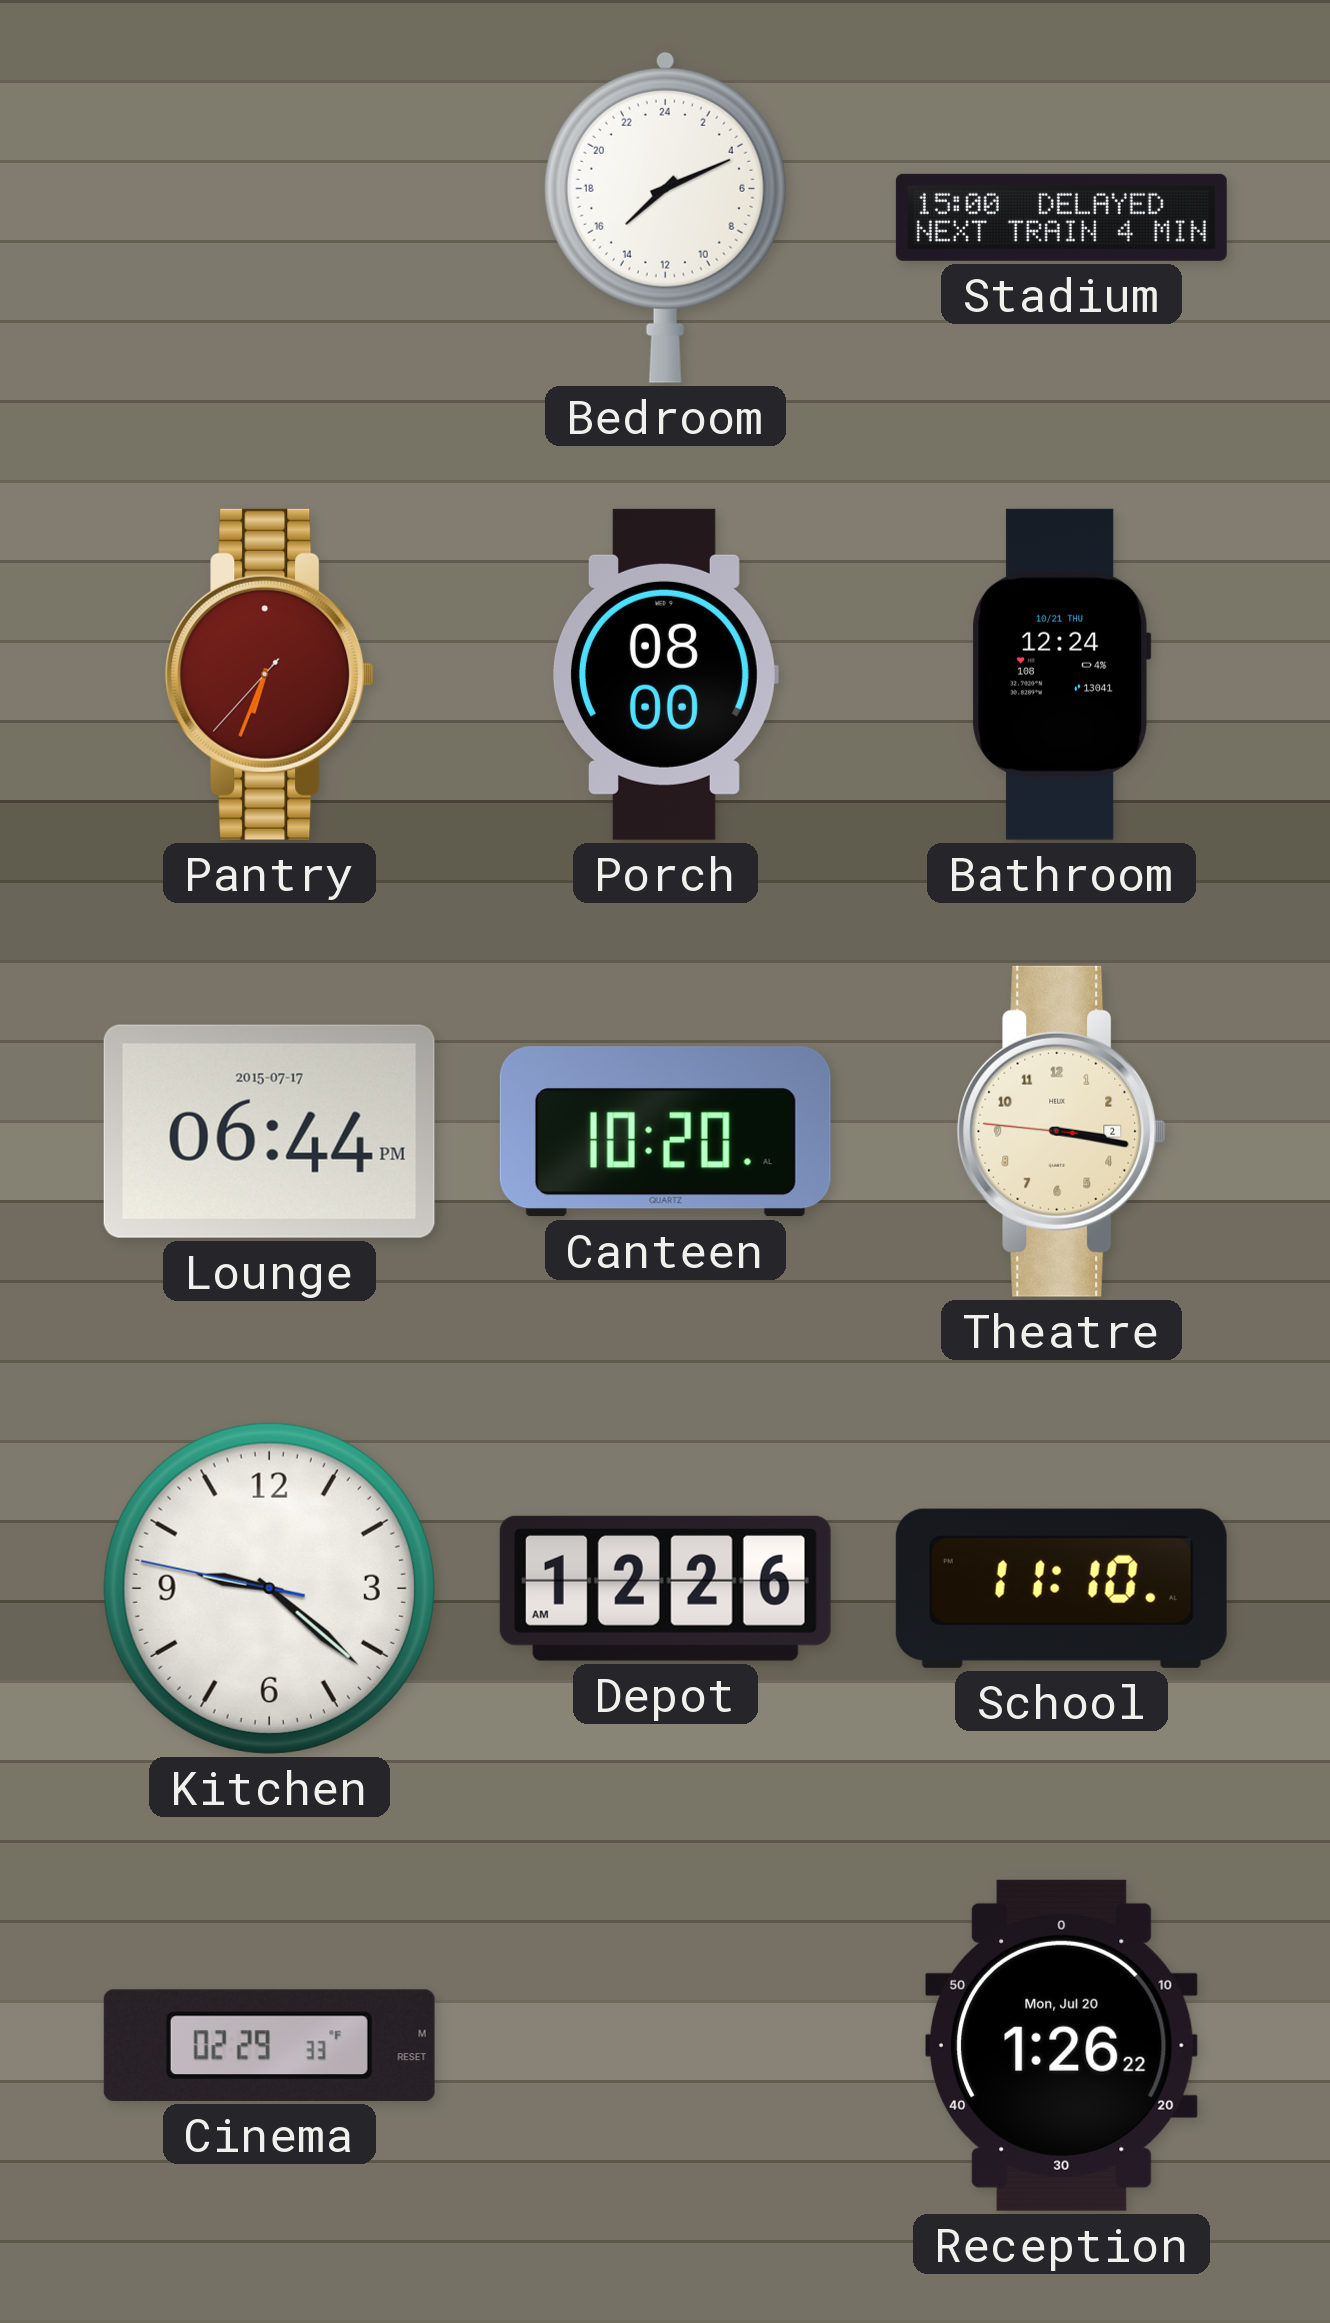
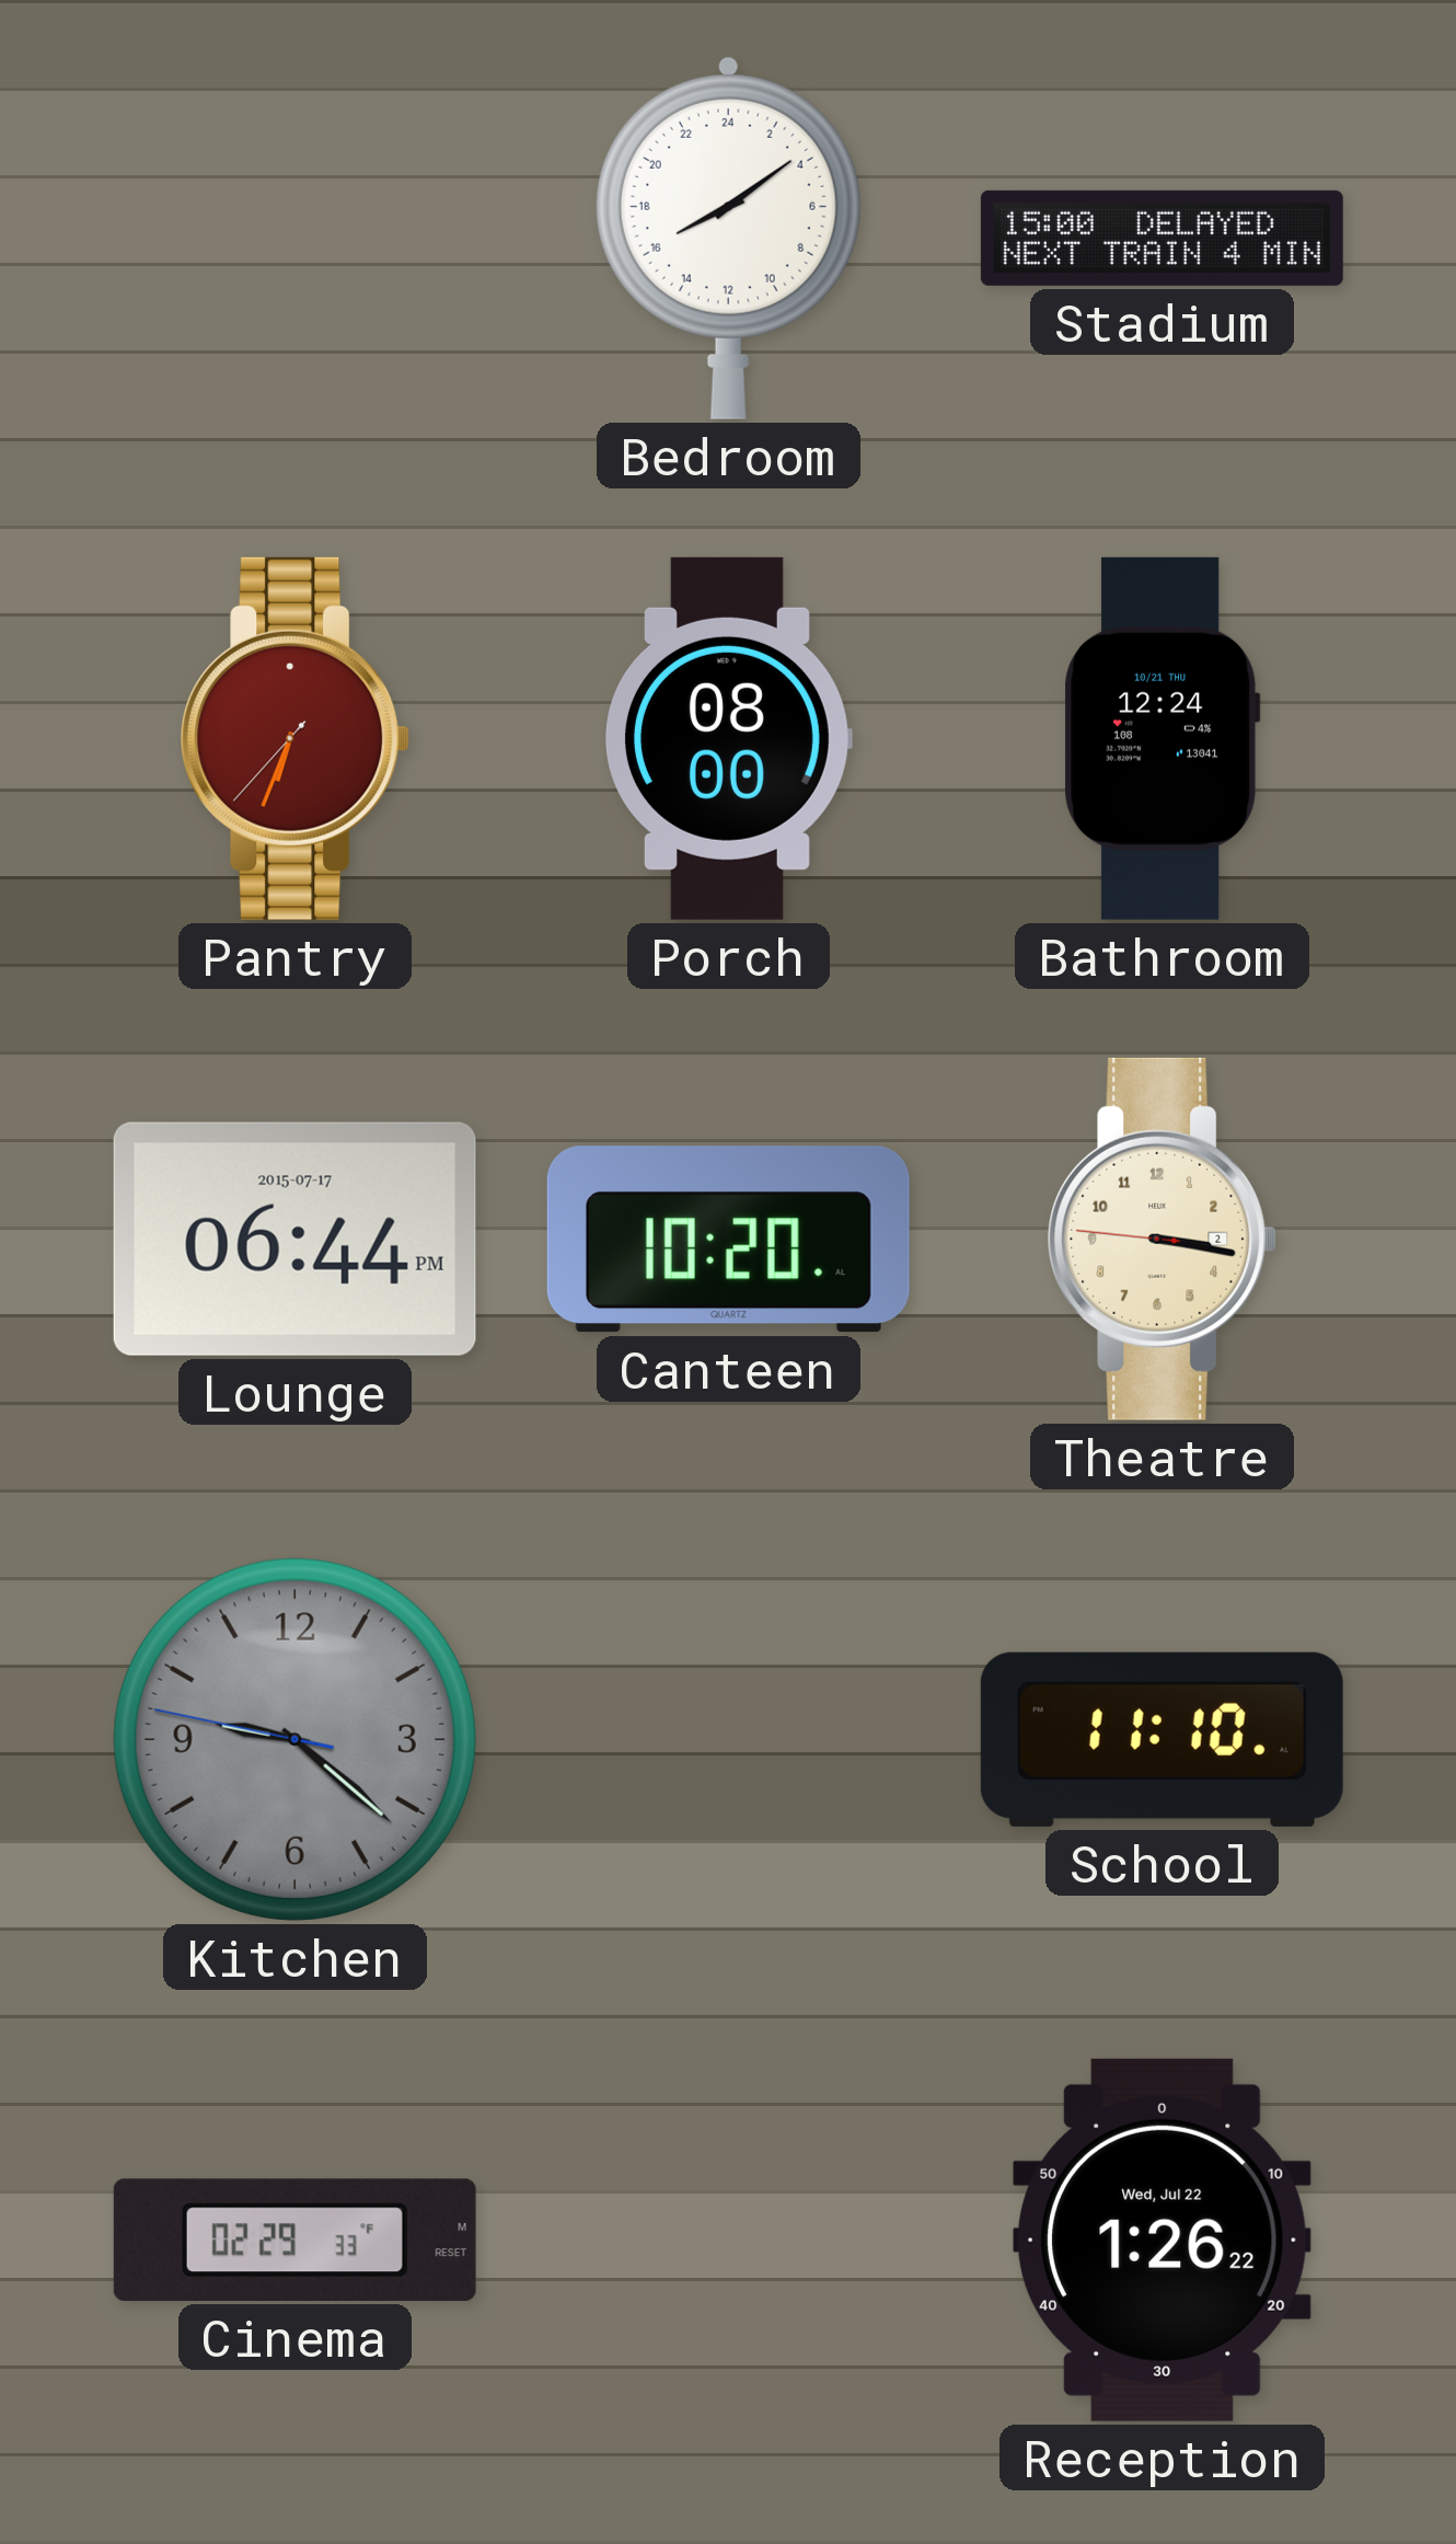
Bedroom: 15:11 -> 16:09 (728, 238)
Kitchen dial: white -> grey (294, 1739)
Depot: 12:26 -> none (665, 1588)
Reception date: Mon, Jul 20 -> Wed, Jul 22 (1162, 2240)
